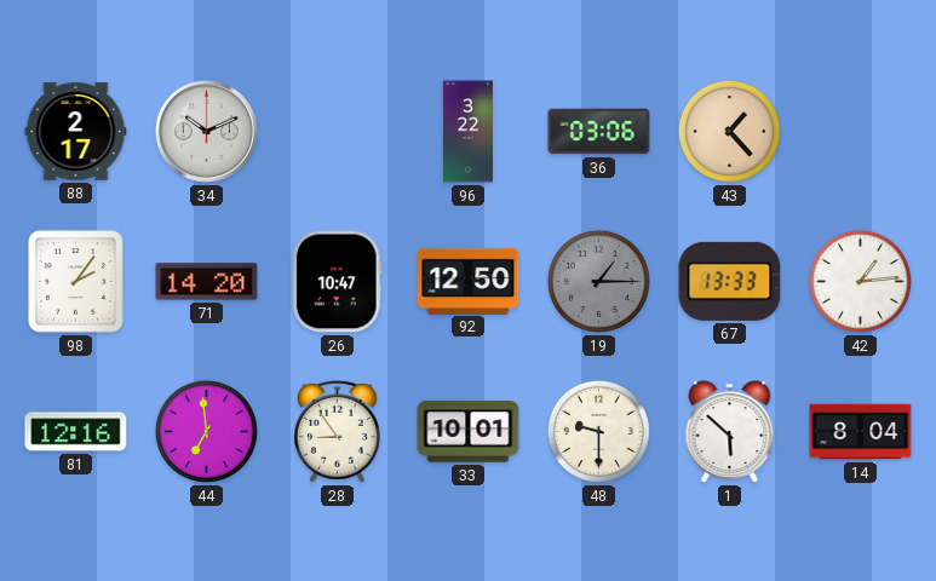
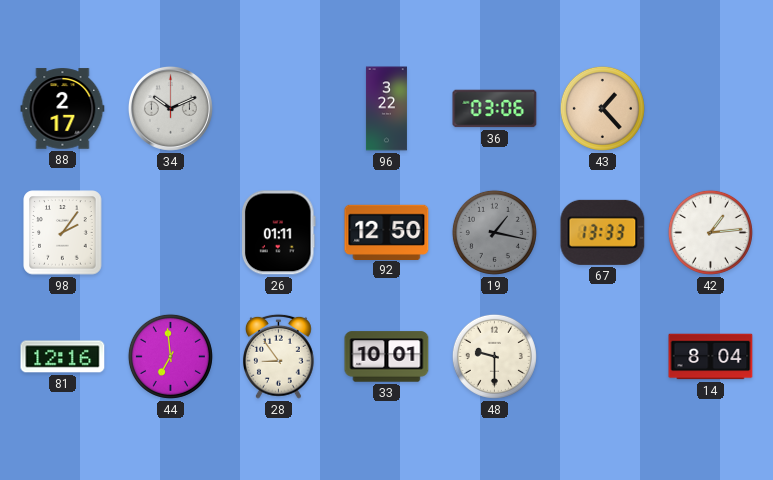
71: 14:20 -> none (207, 282)
26: 10:47 -> 01:11 (278, 233)
19: 1:15 -> 1:17 (494, 232)
1: 5:52 -> none (730, 432)
